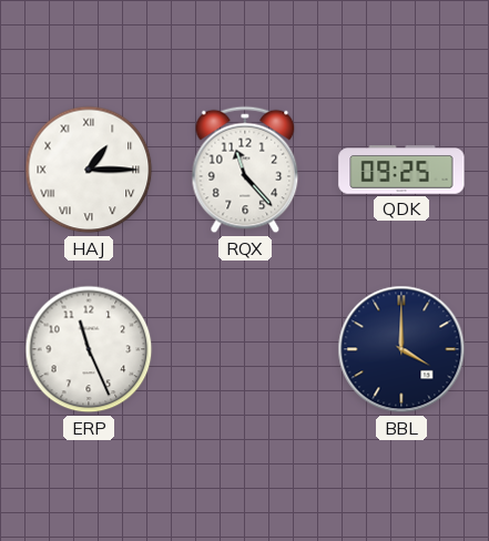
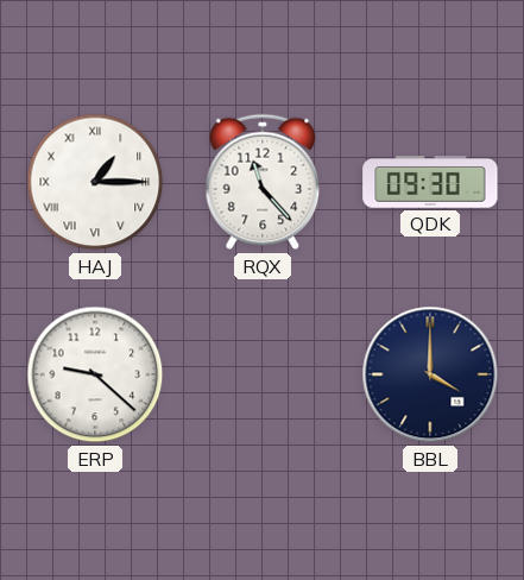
QDK: 09:25 -> 09:30 (430, 183)
ERP: 11:26 -> 9:22 (95, 374)
